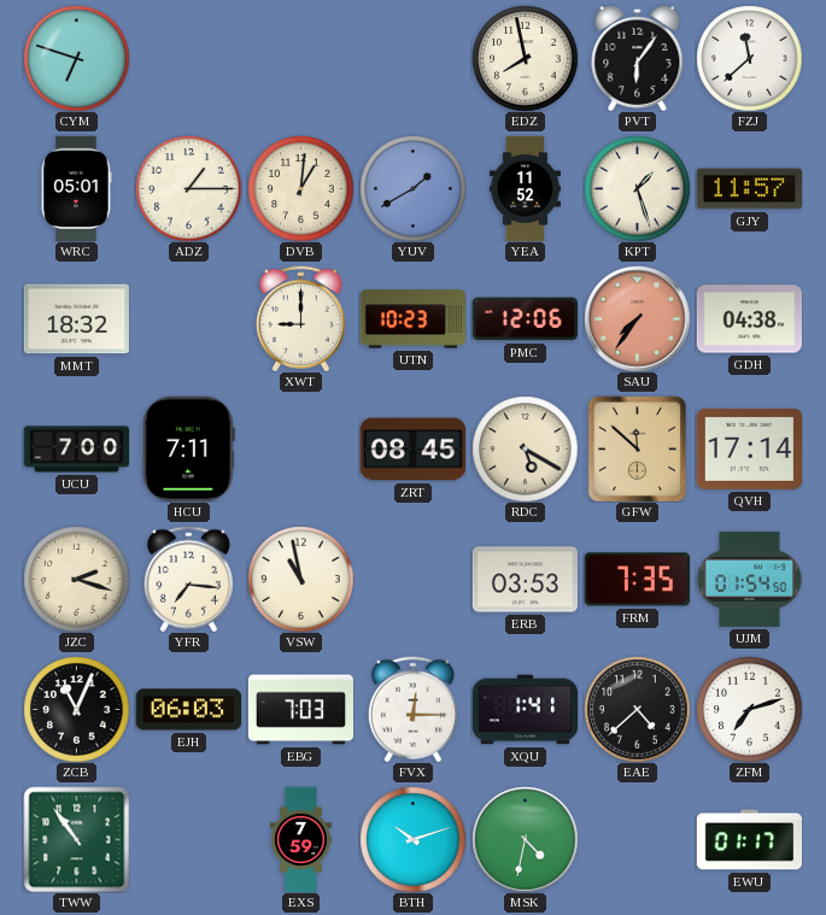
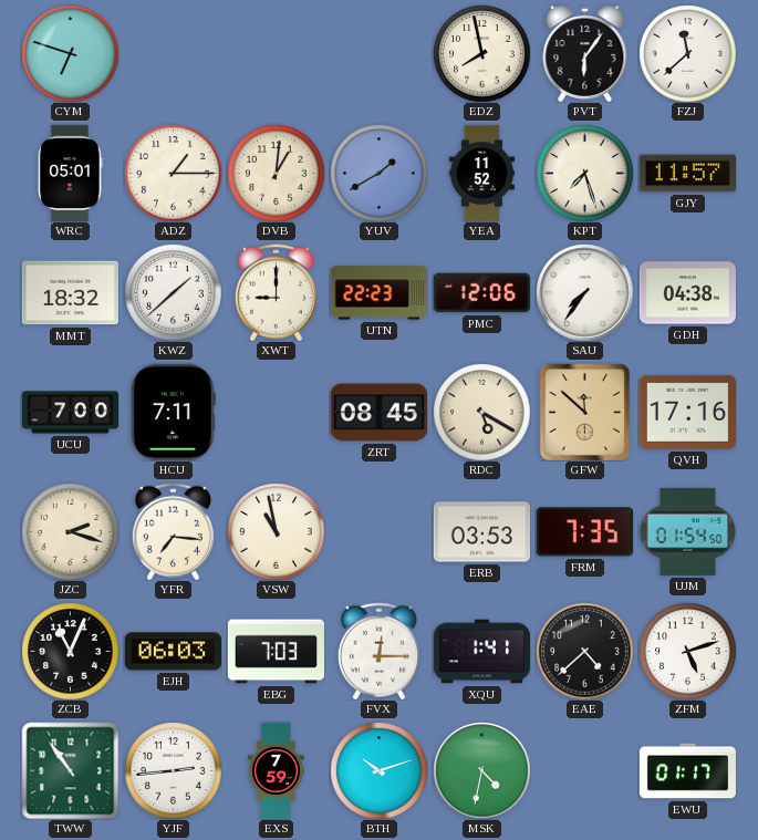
KPT: 1:27 -> 7:27 (584, 173)
KWZ: none -> 1:38 (173, 292)
UTN: 10:23 -> 22:23 (378, 293)
SAU dial: salmon -> white (584, 292)
QVH: 17:14 -> 17:16 (687, 412)
ZFM: 7:12 -> 5:12 (687, 651)
YJF: none -> 2:44 (173, 770)
